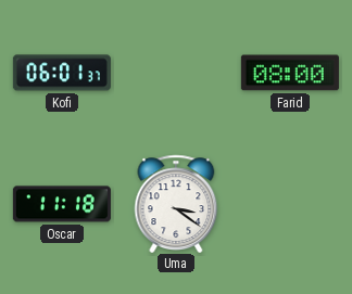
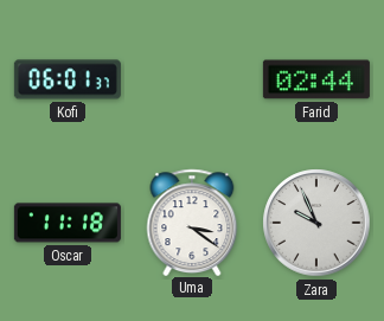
Farid: 08:00 -> 02:44 (316, 79)
Zara: none -> 9:56 (316, 223)
